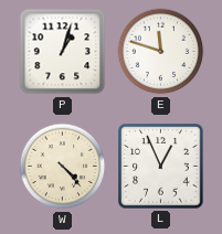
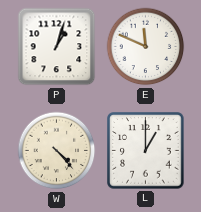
E: 11:48 -> 11:49 (146, 47)
L: 12:56 -> 1:00 (146, 151)
